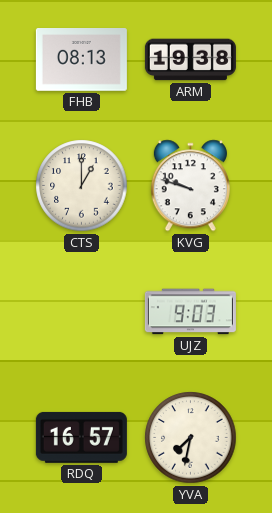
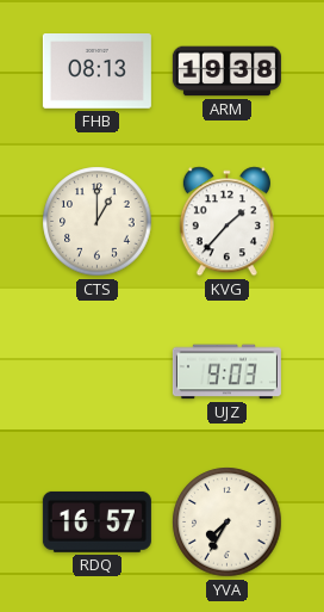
KVG: 9:48 -> 1:37 (226, 222)
YVA: 7:32 -> 7:35 (228, 523)
